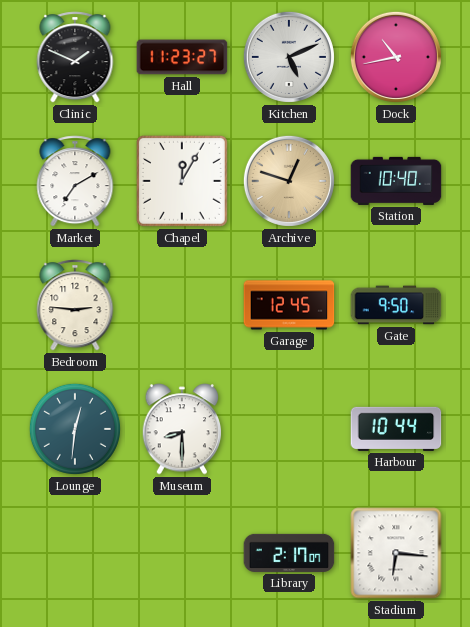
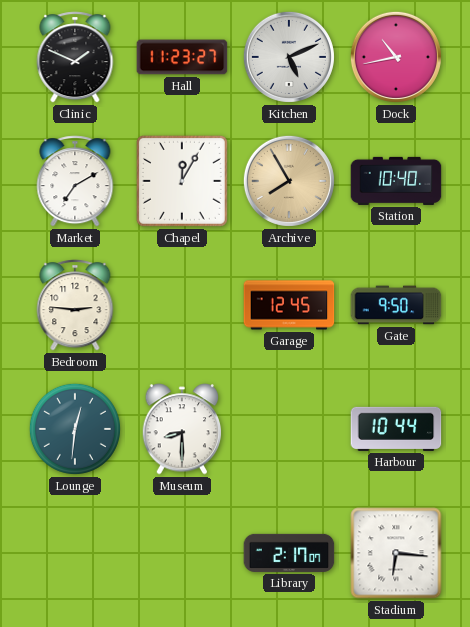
Archive: 12:48 -> 7:55 (289, 181)
